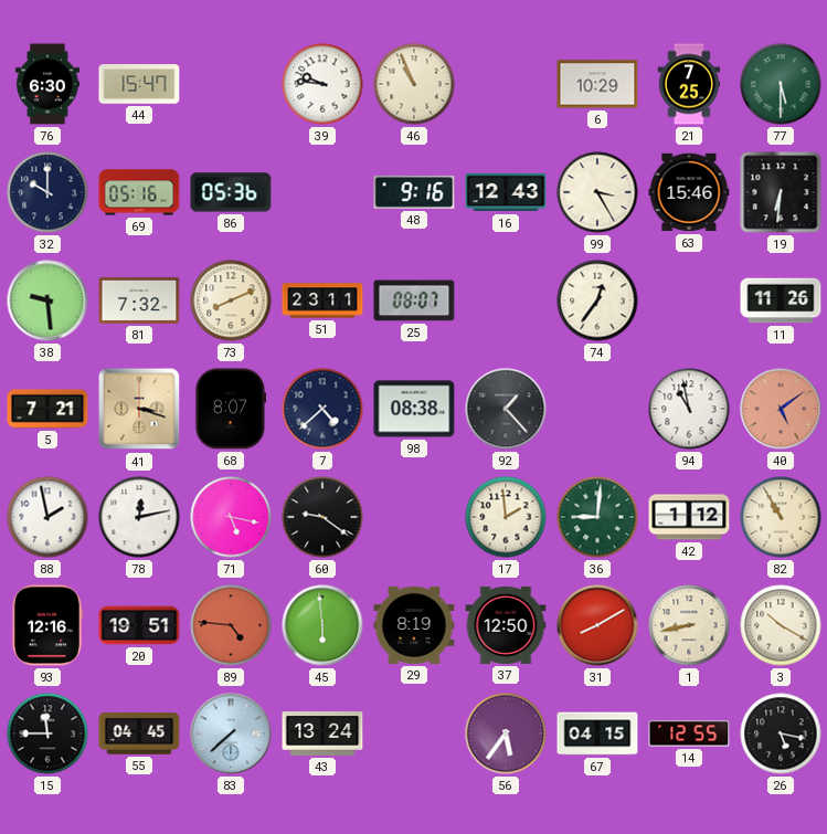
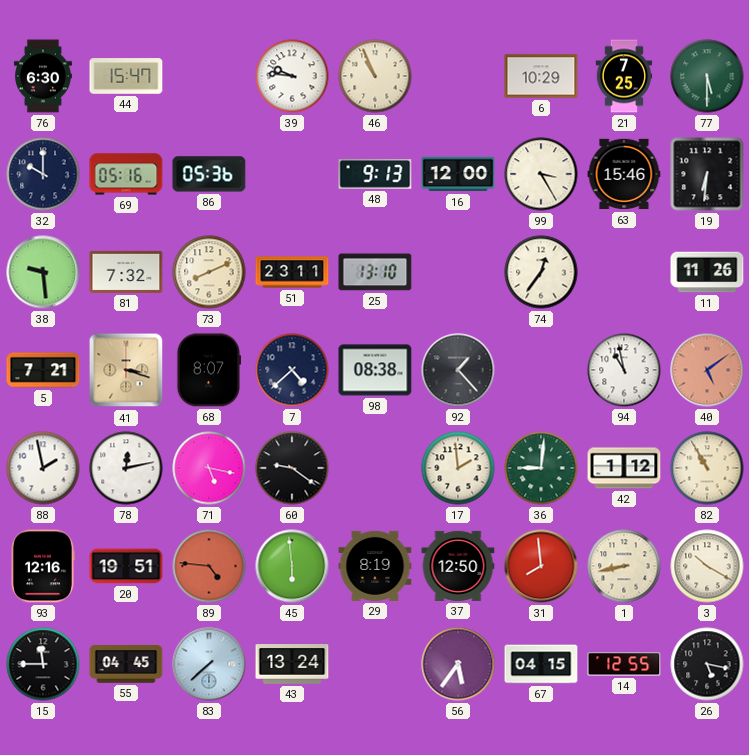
48: 9:16 -> 9:13 (375, 175)
16: 12:43 -> 12:00 (458, 174)
25: 08:07 -> 13:10 (375, 272)
31: 8:10 -> 7:59 (541, 566)
